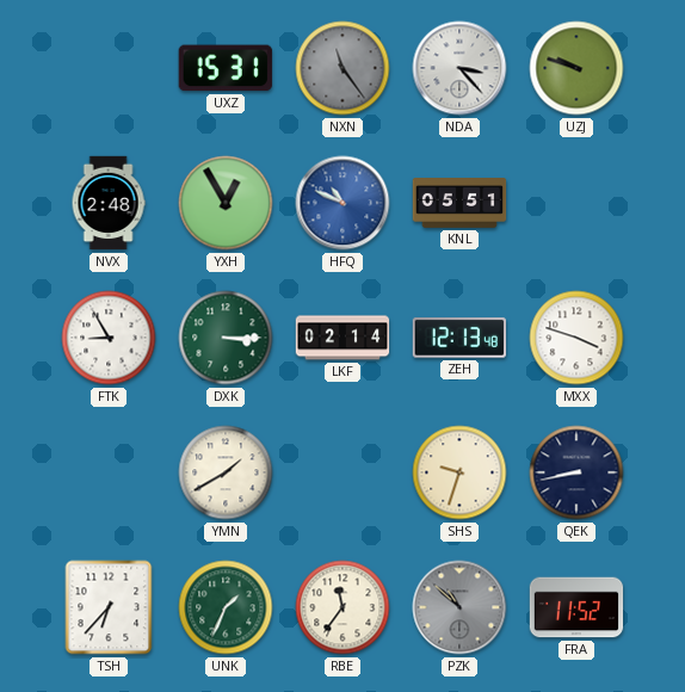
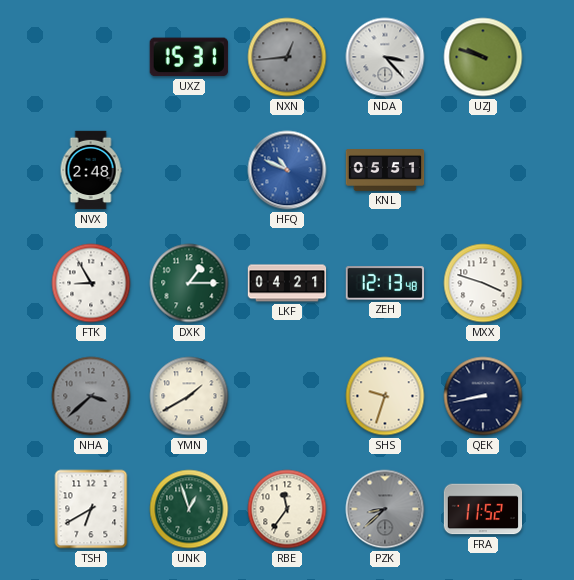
NXN: 11:24 -> 12:44 (287, 57)
YXH: 12:55 -> none (226, 203)
DXK: 3:15 -> 1:15 (189, 283)
LKF: 02:14 -> 04:21 (287, 283)
NHA: none -> 3:38 (91, 396)
TSH: 6:37 -> 6:40 (91, 509)
UNK: 1:34 -> 12:57 (189, 509)
PZK: 10:52 -> 8:38 (385, 509)
